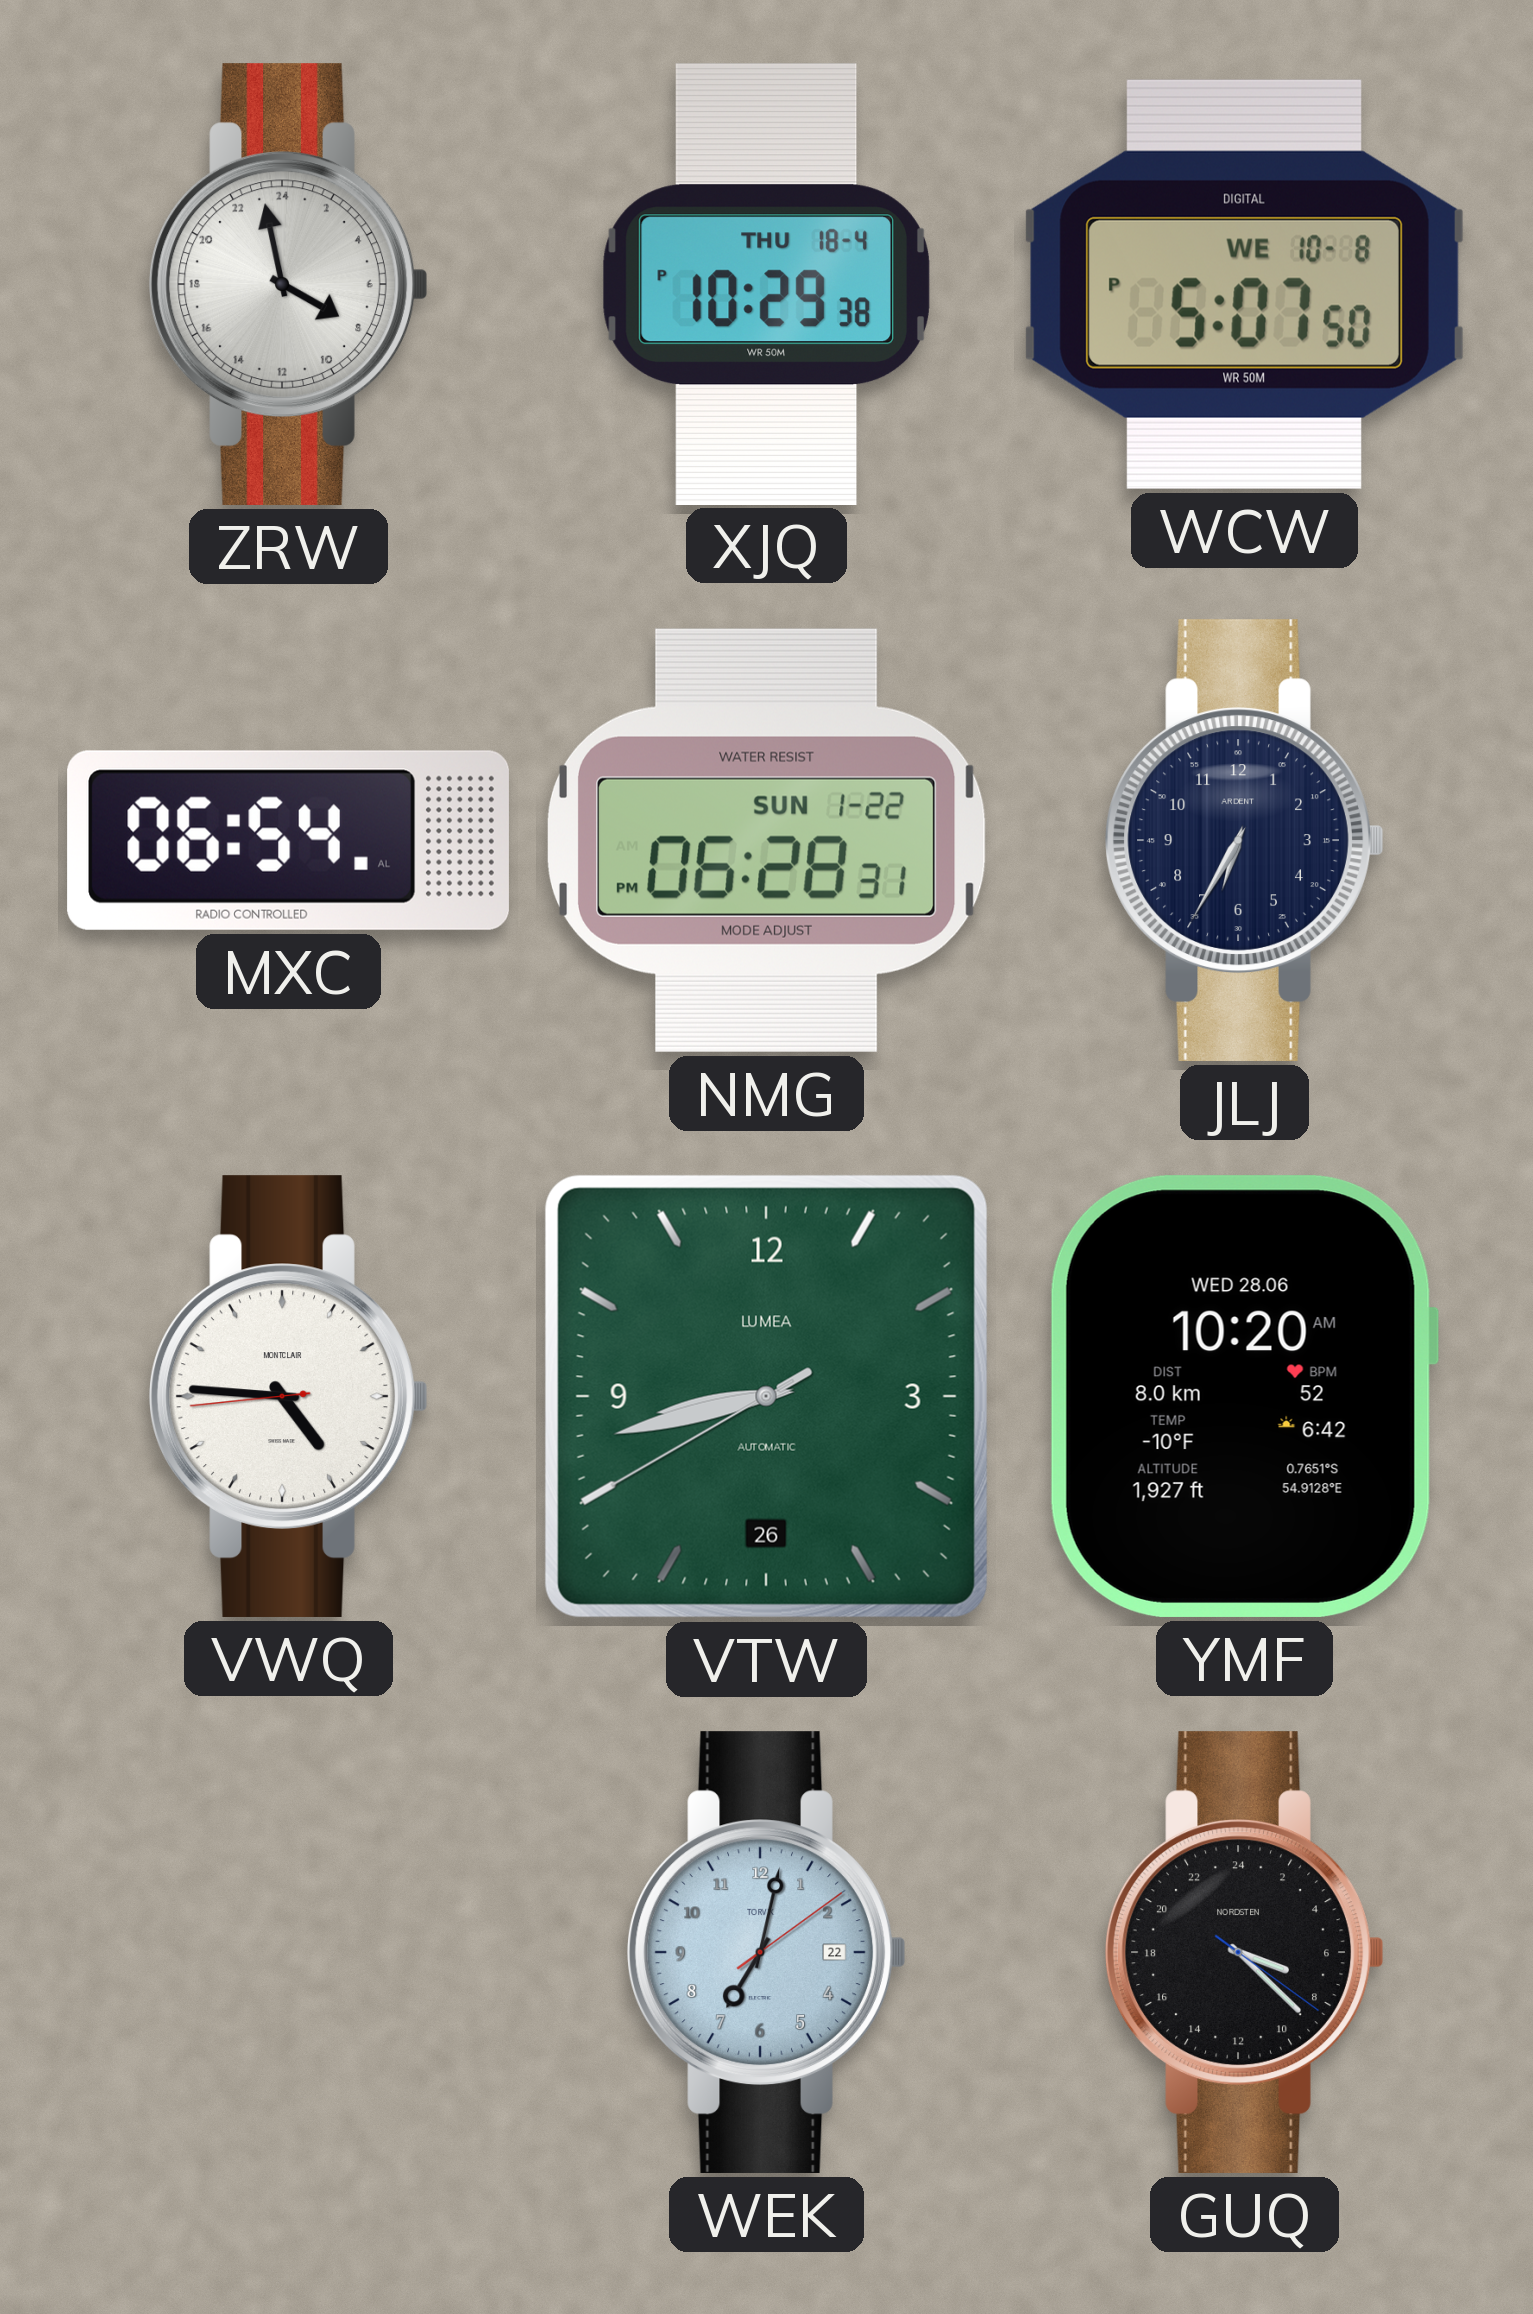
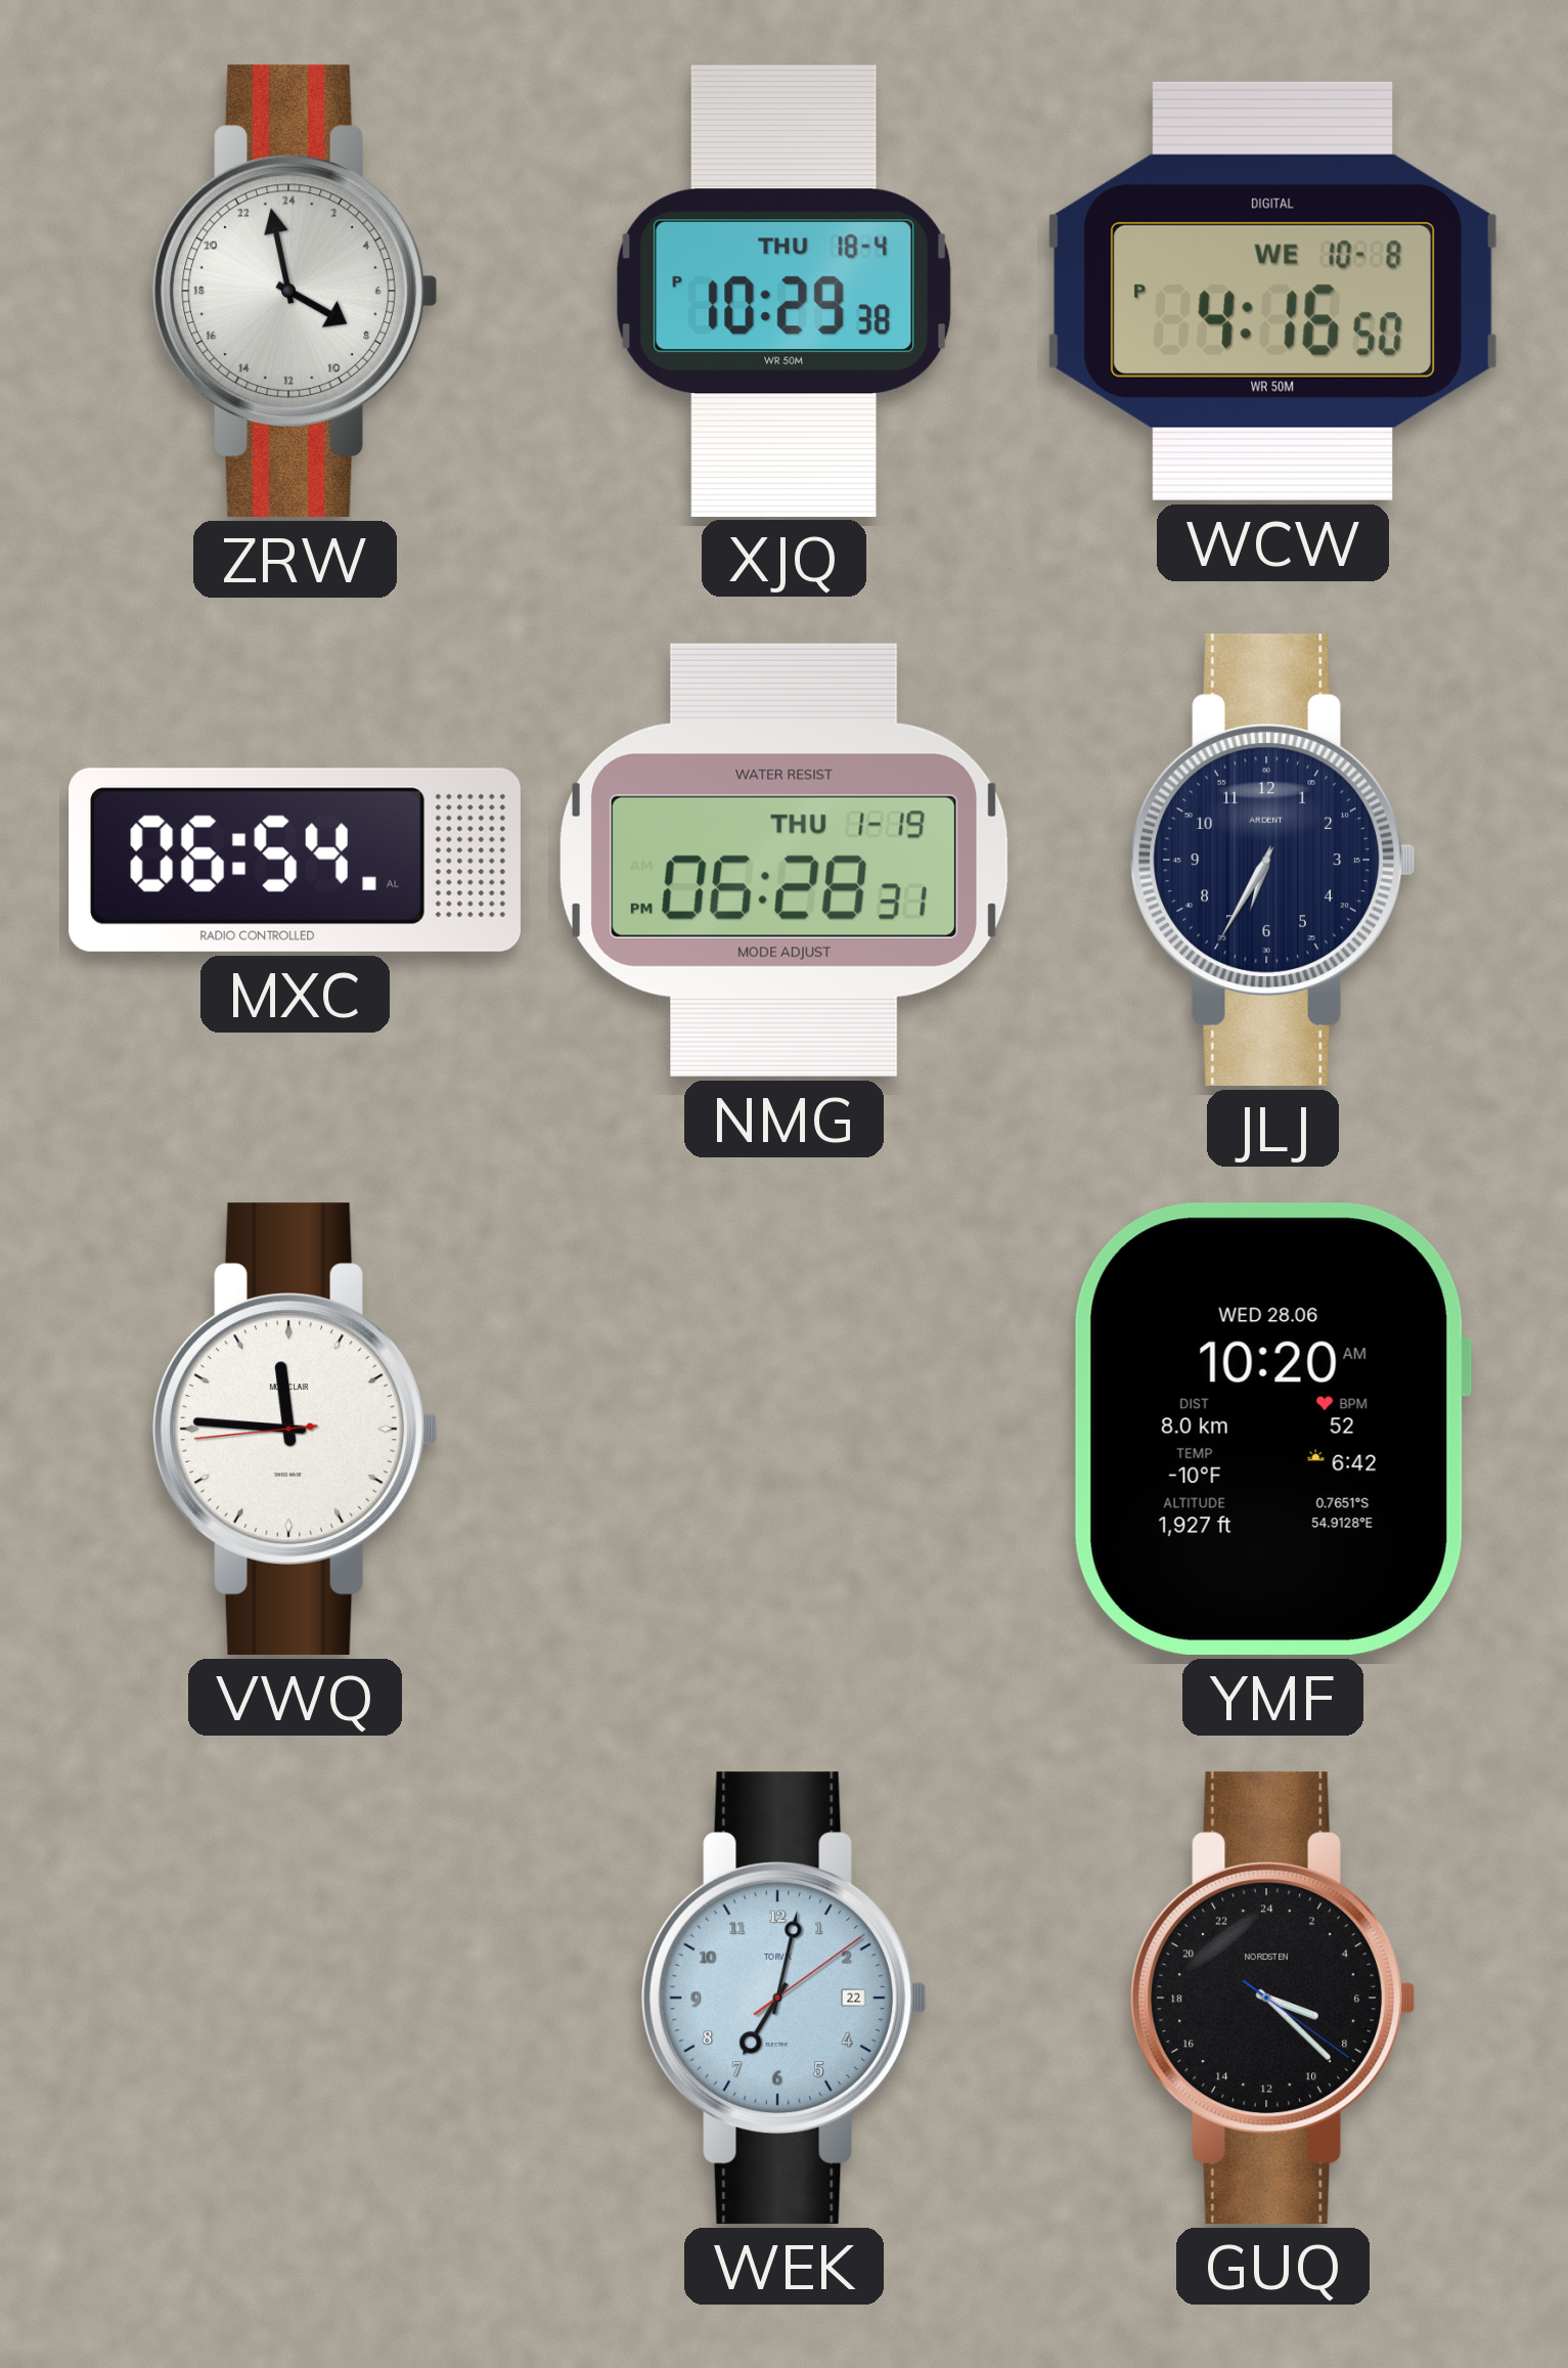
WCW: 5:07 -> 4:16 (1272, 291)
NMG date: SUN 1-22 -> THU 1-19 (783, 860)
VWQ: 4:45 -> 11:45 (296, 1429)
VTW: 8:42 -> none (766, 1396)
